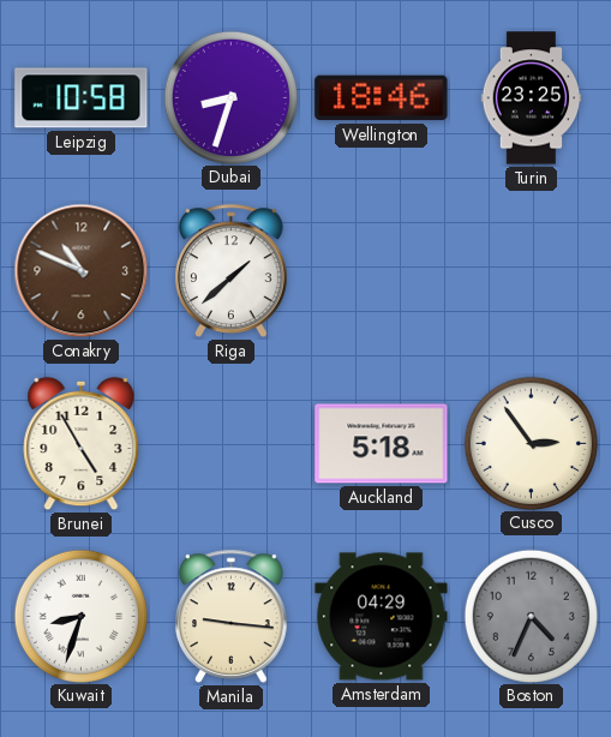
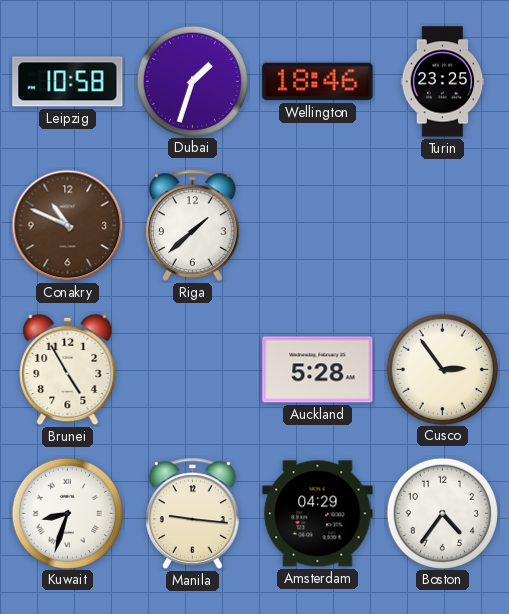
Dubai: 8:33 -> 1:33 (192, 81)
Auckland: 5:18 -> 5:28 (318, 370)
Boston: 4:34 -> 4:36 (442, 513)
Boston dial: grey -> white (442, 513)
